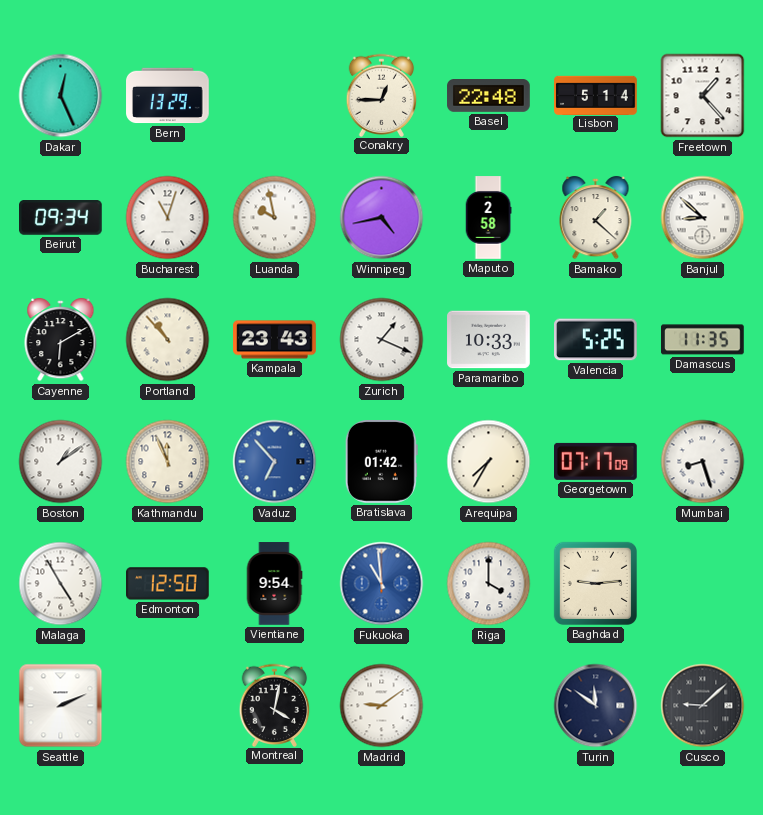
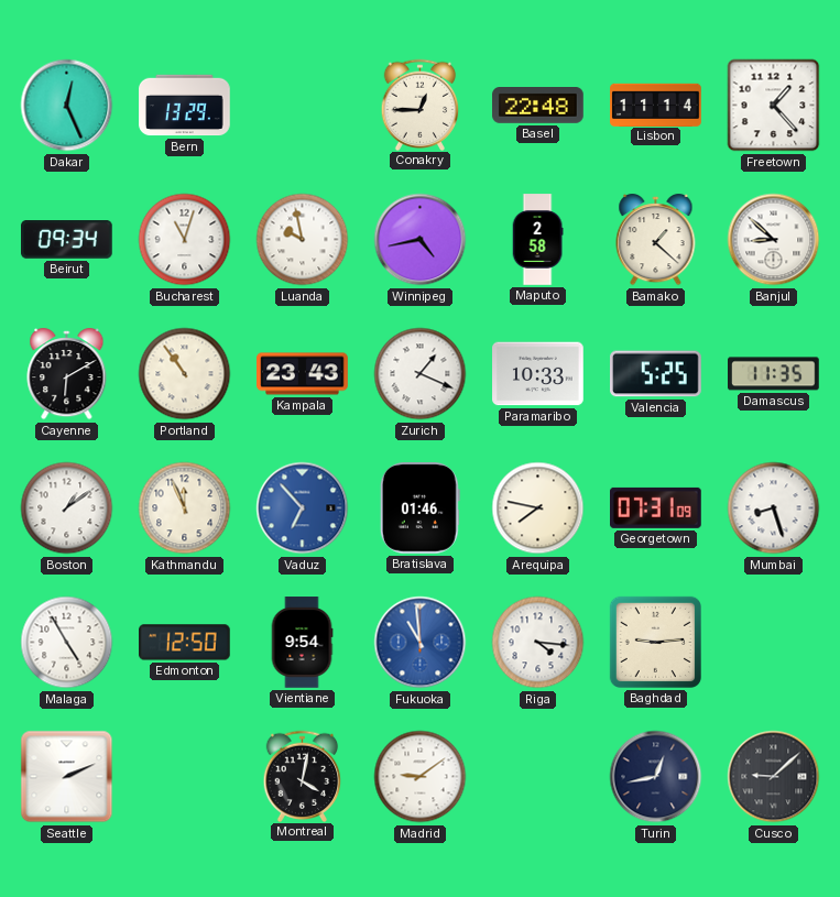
Lisbon: 5:14 -> 11:14 (656, 105)
Portland: 10:53 -> 10:54 (185, 374)
Bratislava: 01:42 -> 01:46 (419, 508)
Arequipa: 7:35 -> 7:47 (538, 508)
Georgetown: 07:17 -> 07:31 (656, 507)
Riga: 4:00 -> 4:16 (538, 643)
Turin: 11:51 -> 12:43 (656, 777)
